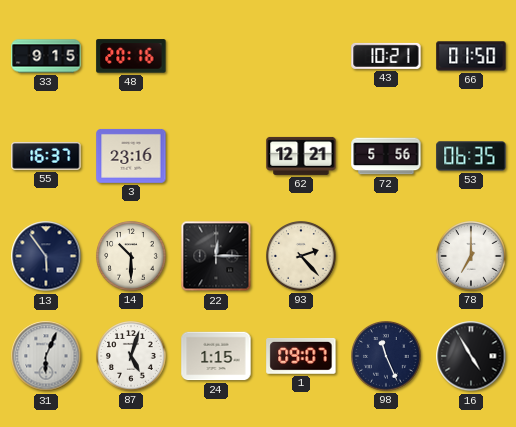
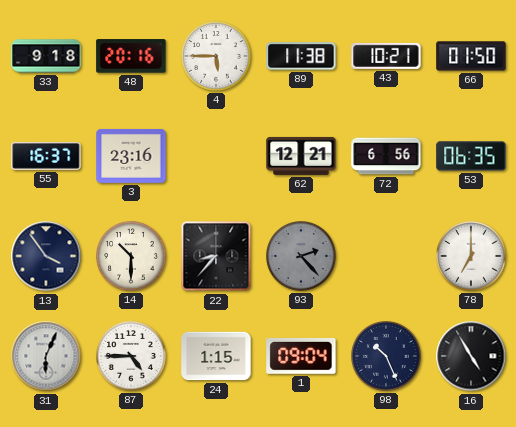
33: 9:15 -> 9:18 (46, 56)
4: none -> 5:45 (216, 56)
89: none -> 11:38 (301, 56)
72: 5:56 -> 6:56 (386, 156)
13: 5:54 -> 3:54 (46, 256)
22: 12:15 -> 8:37 (216, 256)
93 dial: cream -> grey (301, 256)
87: 5:03 -> 4:45 (131, 356)
1: 09:07 -> 09:04 (301, 356)
98: 11:26 -> 10:26 (386, 356)
